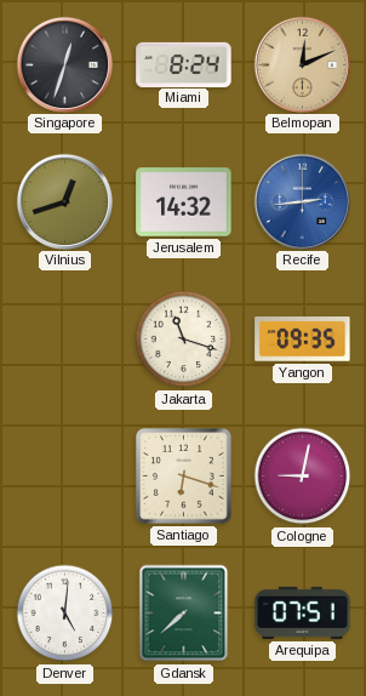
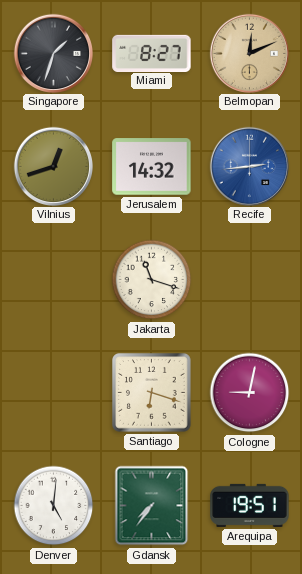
Singapore: 12:33 -> 1:33 (53, 53)
Miami: 8:24 -> 8:27 (152, 53)
Yangon: 09:35 -> none (303, 340)
Gdansk: 7:38 -> 7:36 (152, 506)
Arequipa: 07:51 -> 19:51 (250, 505)
